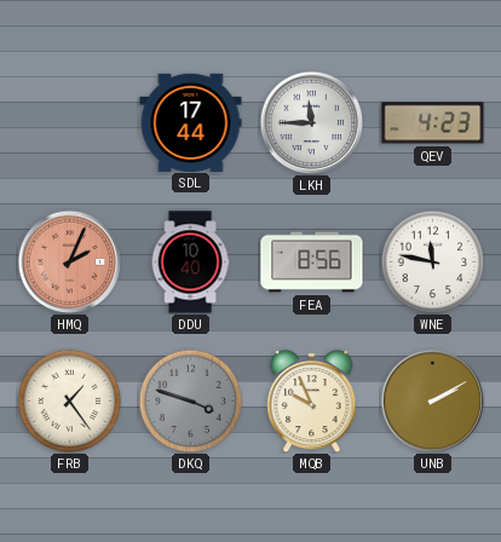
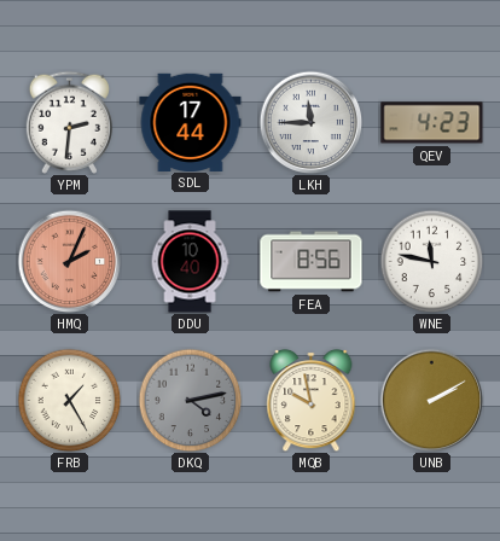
YPM: none -> 2:31 (69, 122)
FRB: 1:24 -> 1:25 (69, 400)
DKQ: 3:48 -> 4:13 (190, 400)
MQB: 9:56 -> 9:58 (312, 400)
